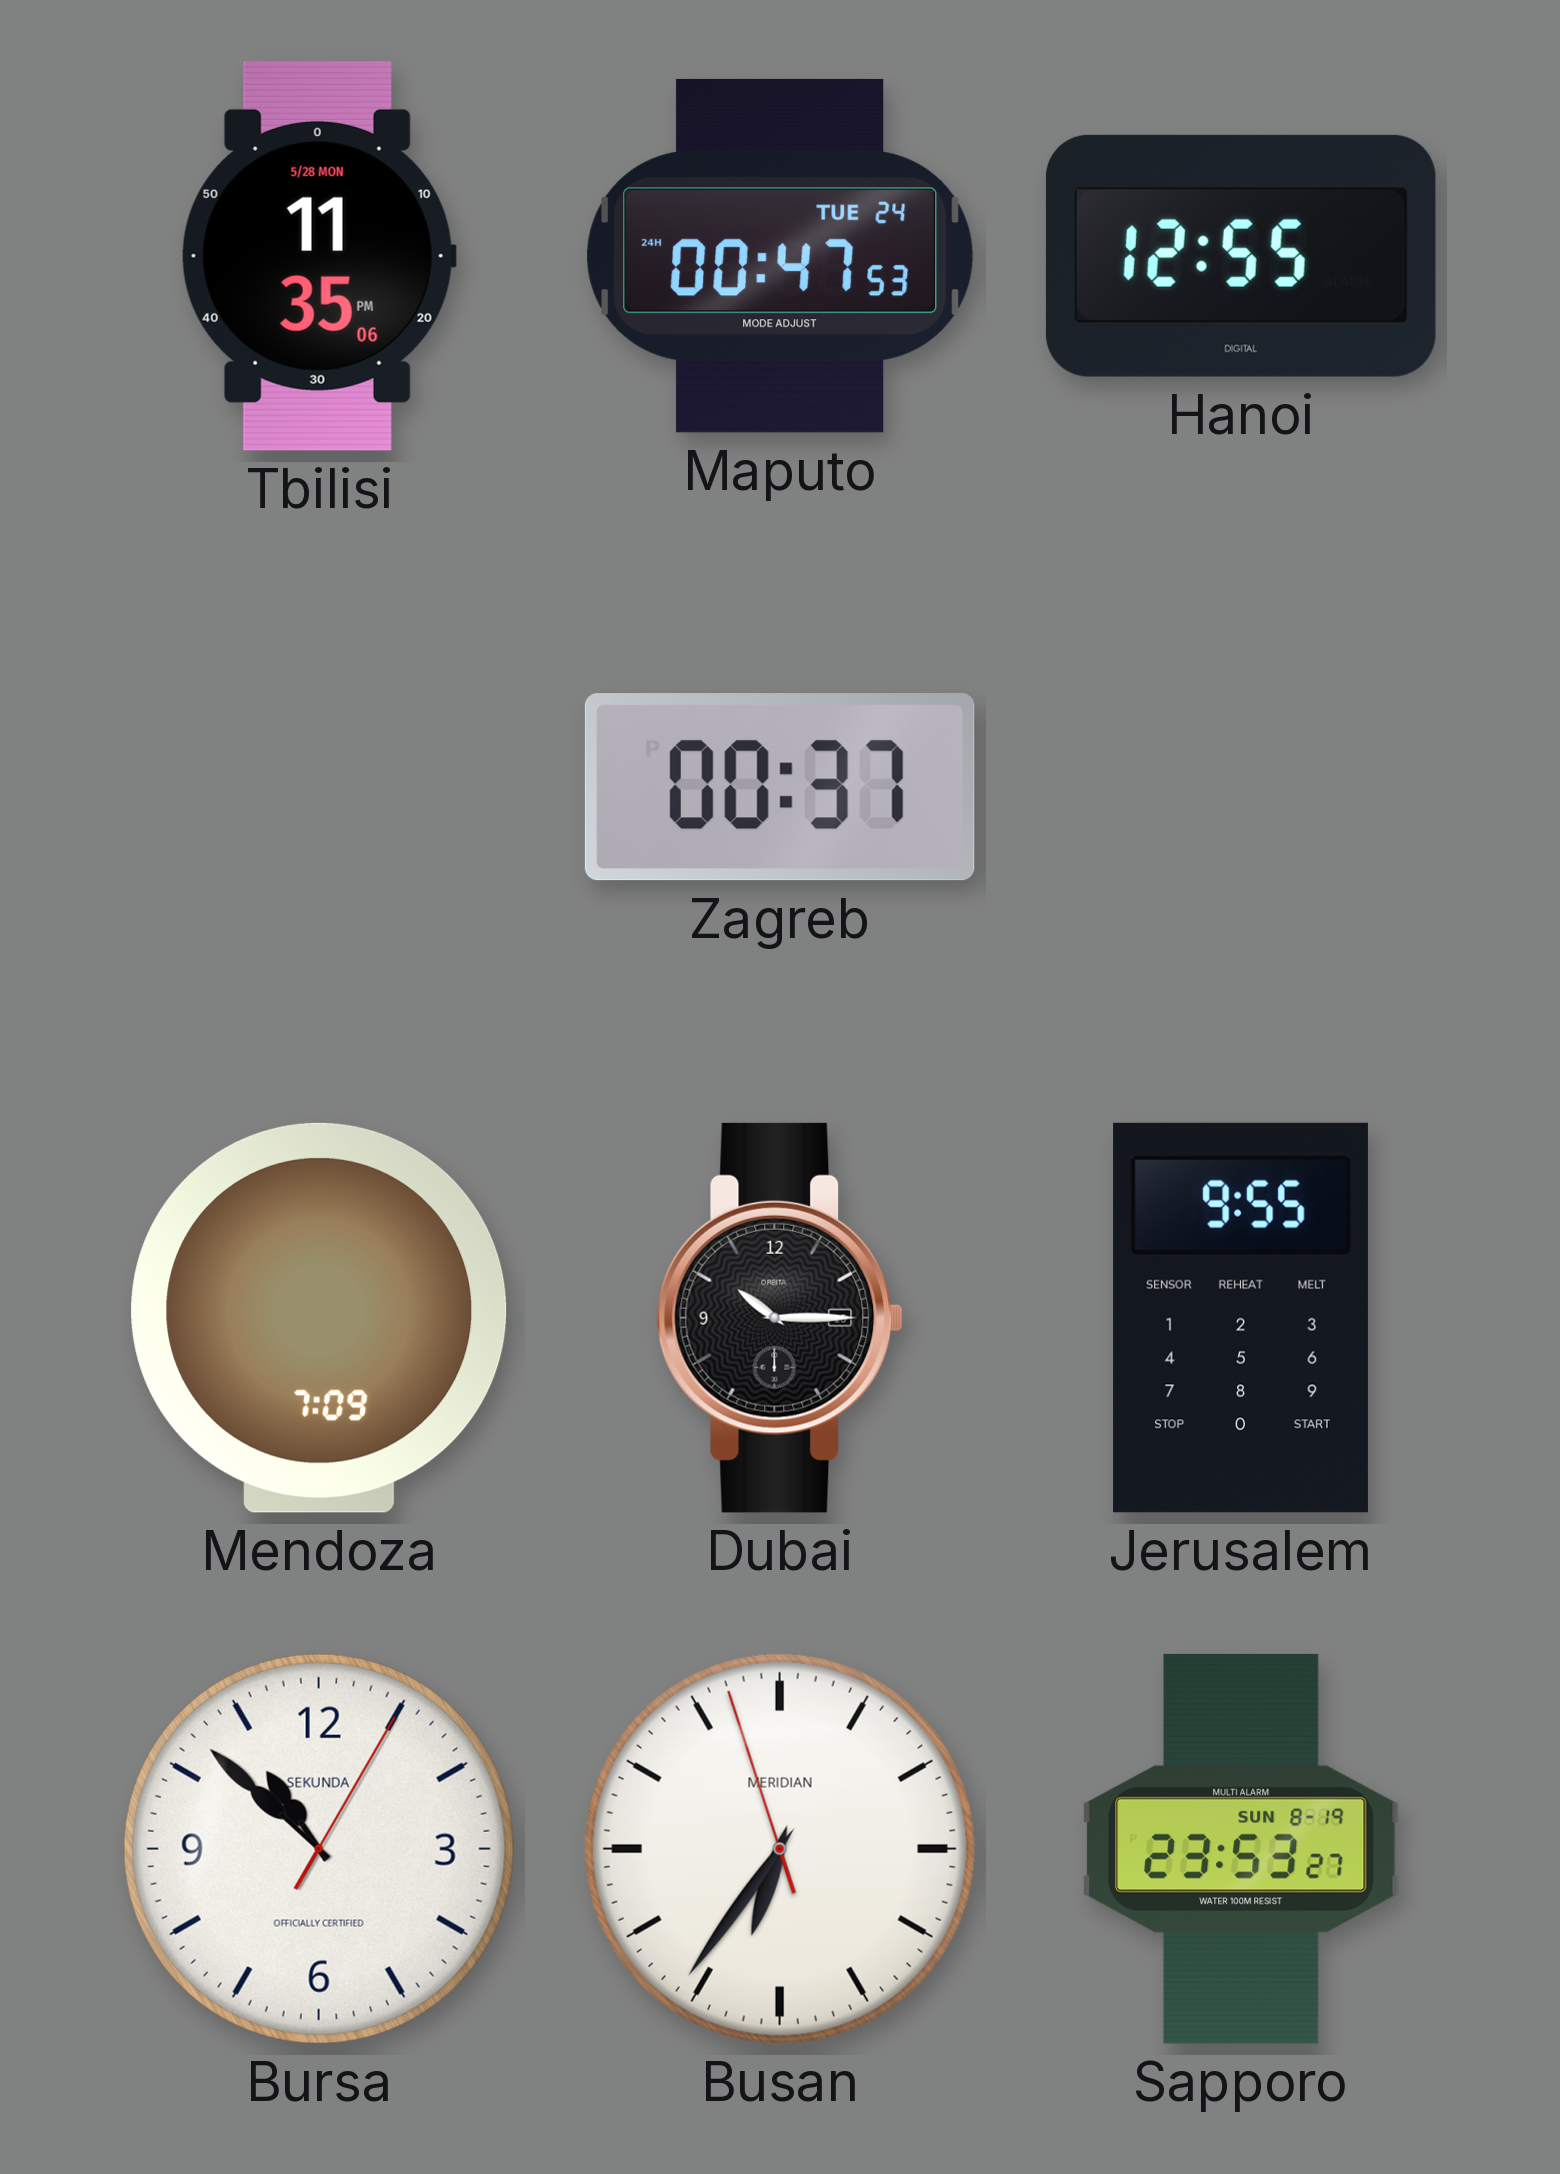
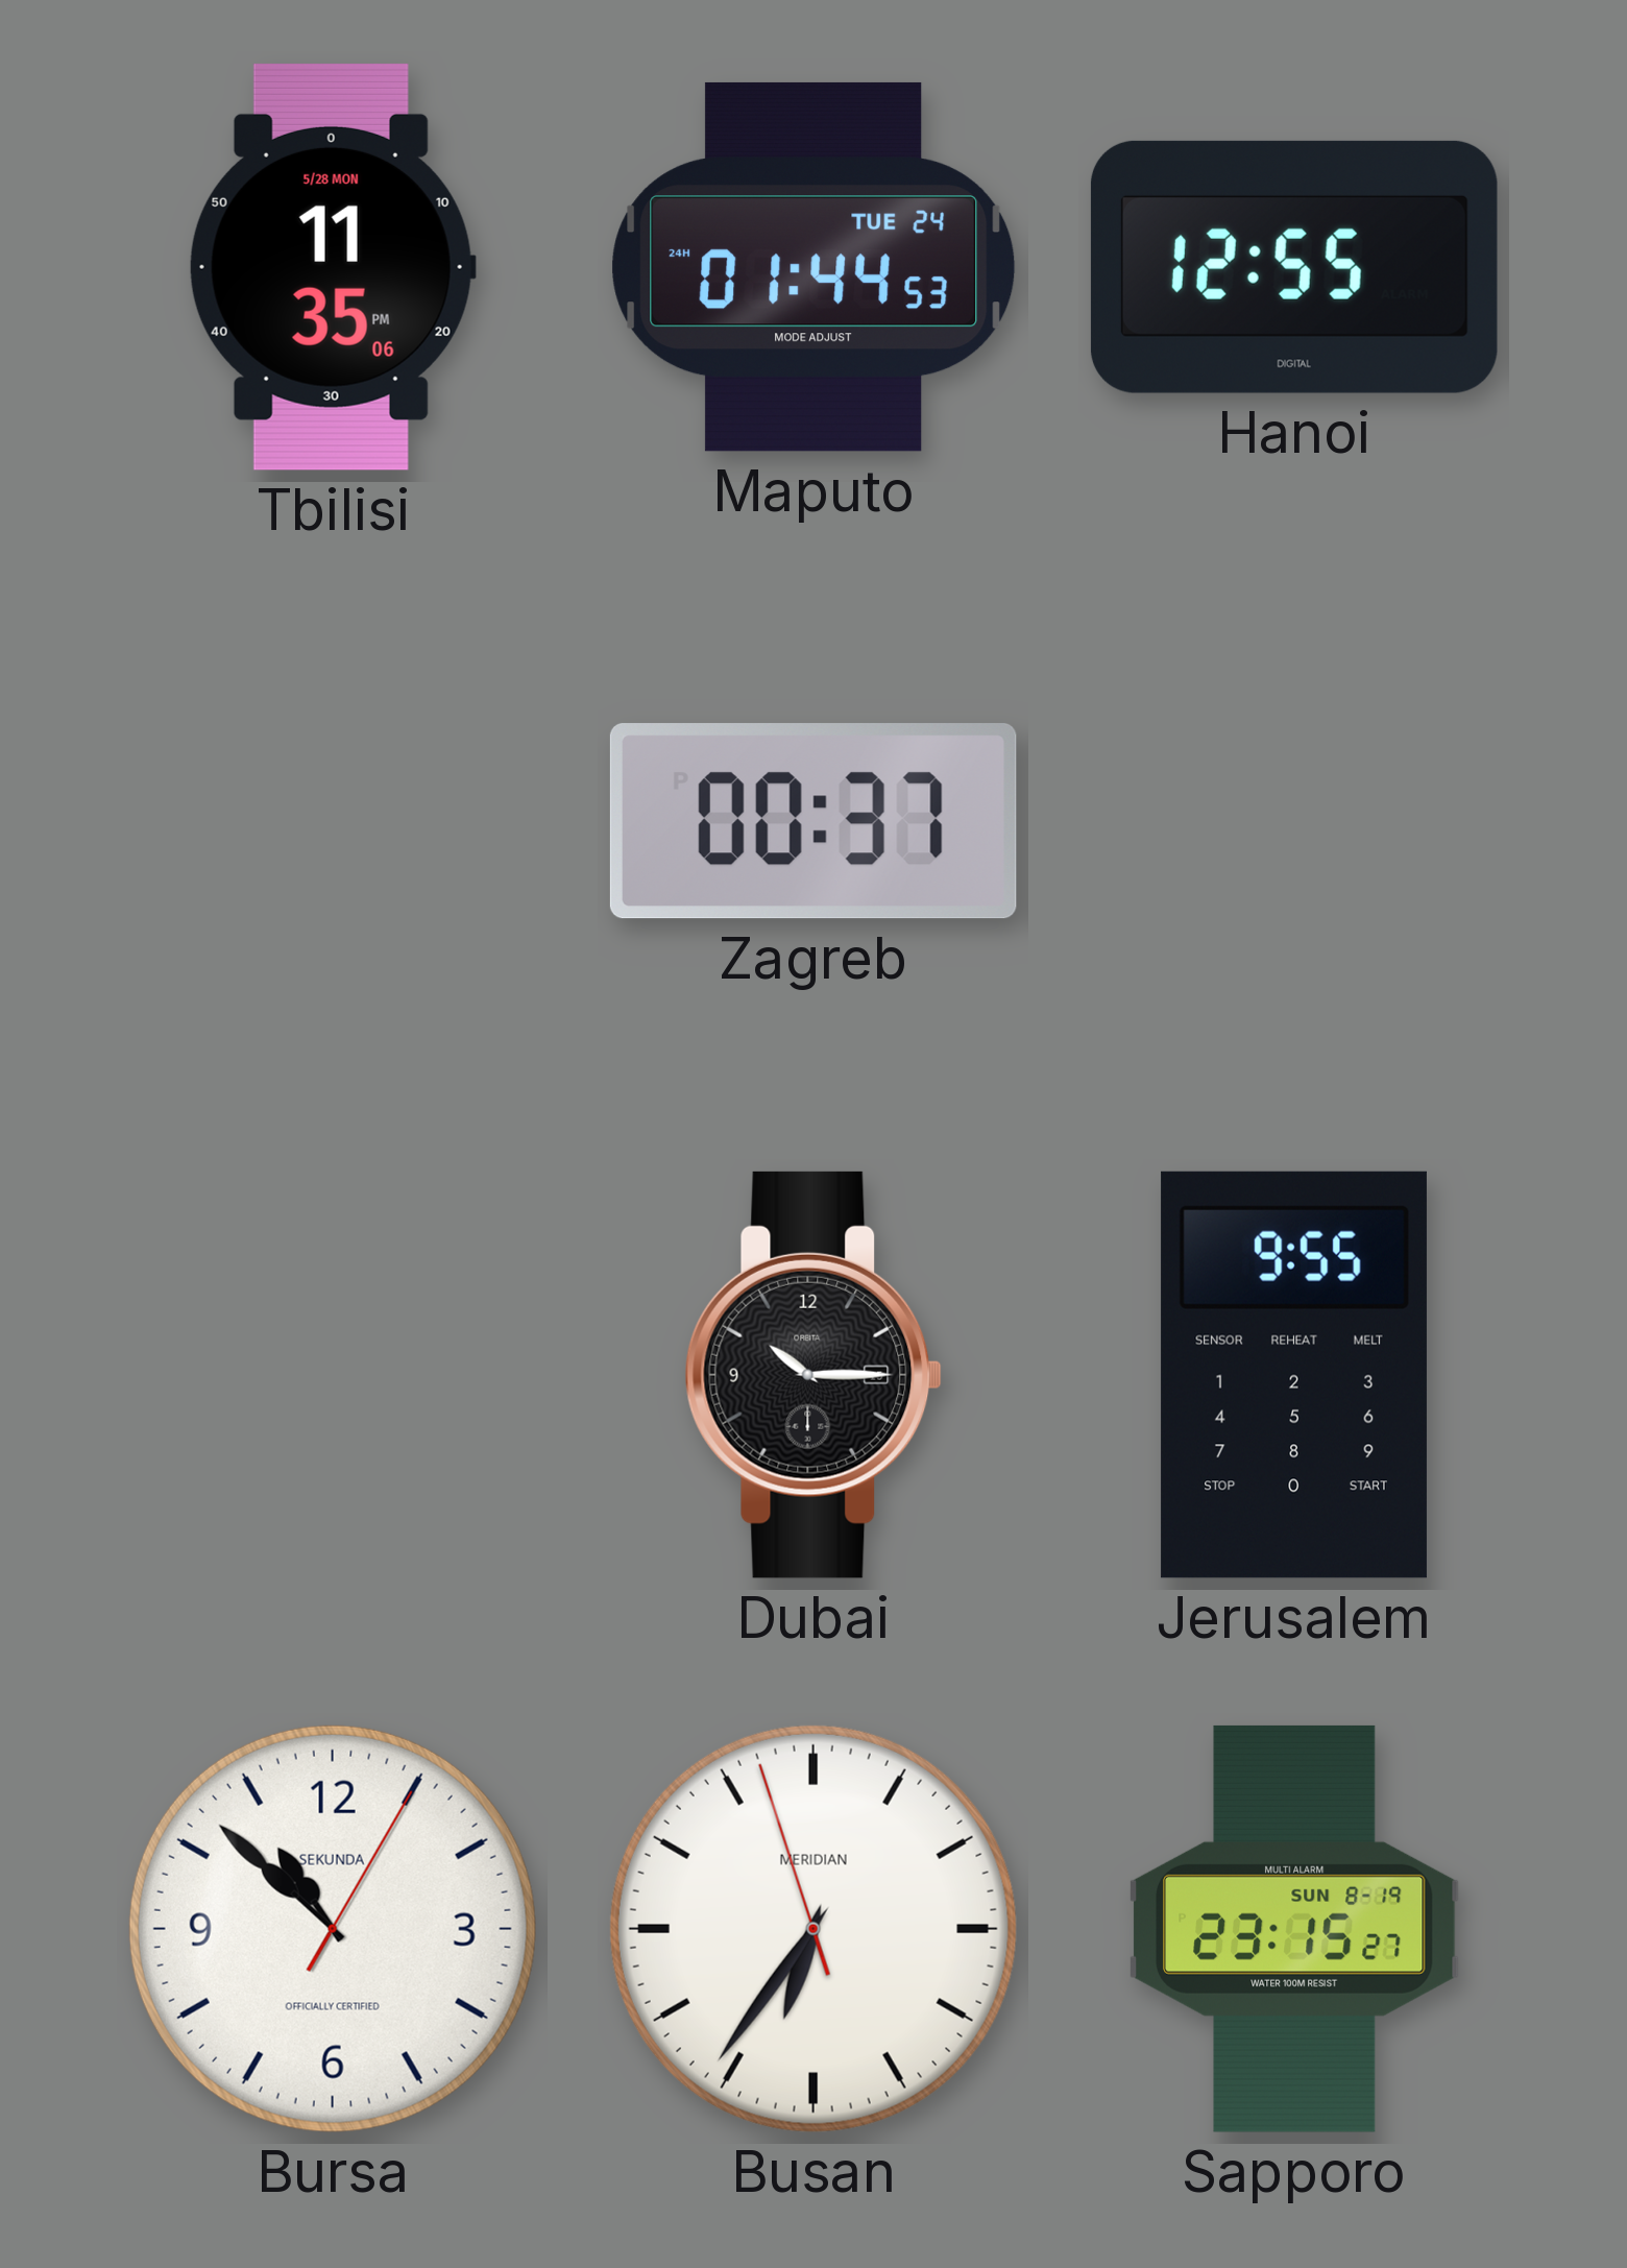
Maputo: 00:47 -> 01:44 (813, 267)
Mendoza: 7:09 -> none (319, 1318)
Sapporo: 23:53 -> 23:15 (1294, 1929)
